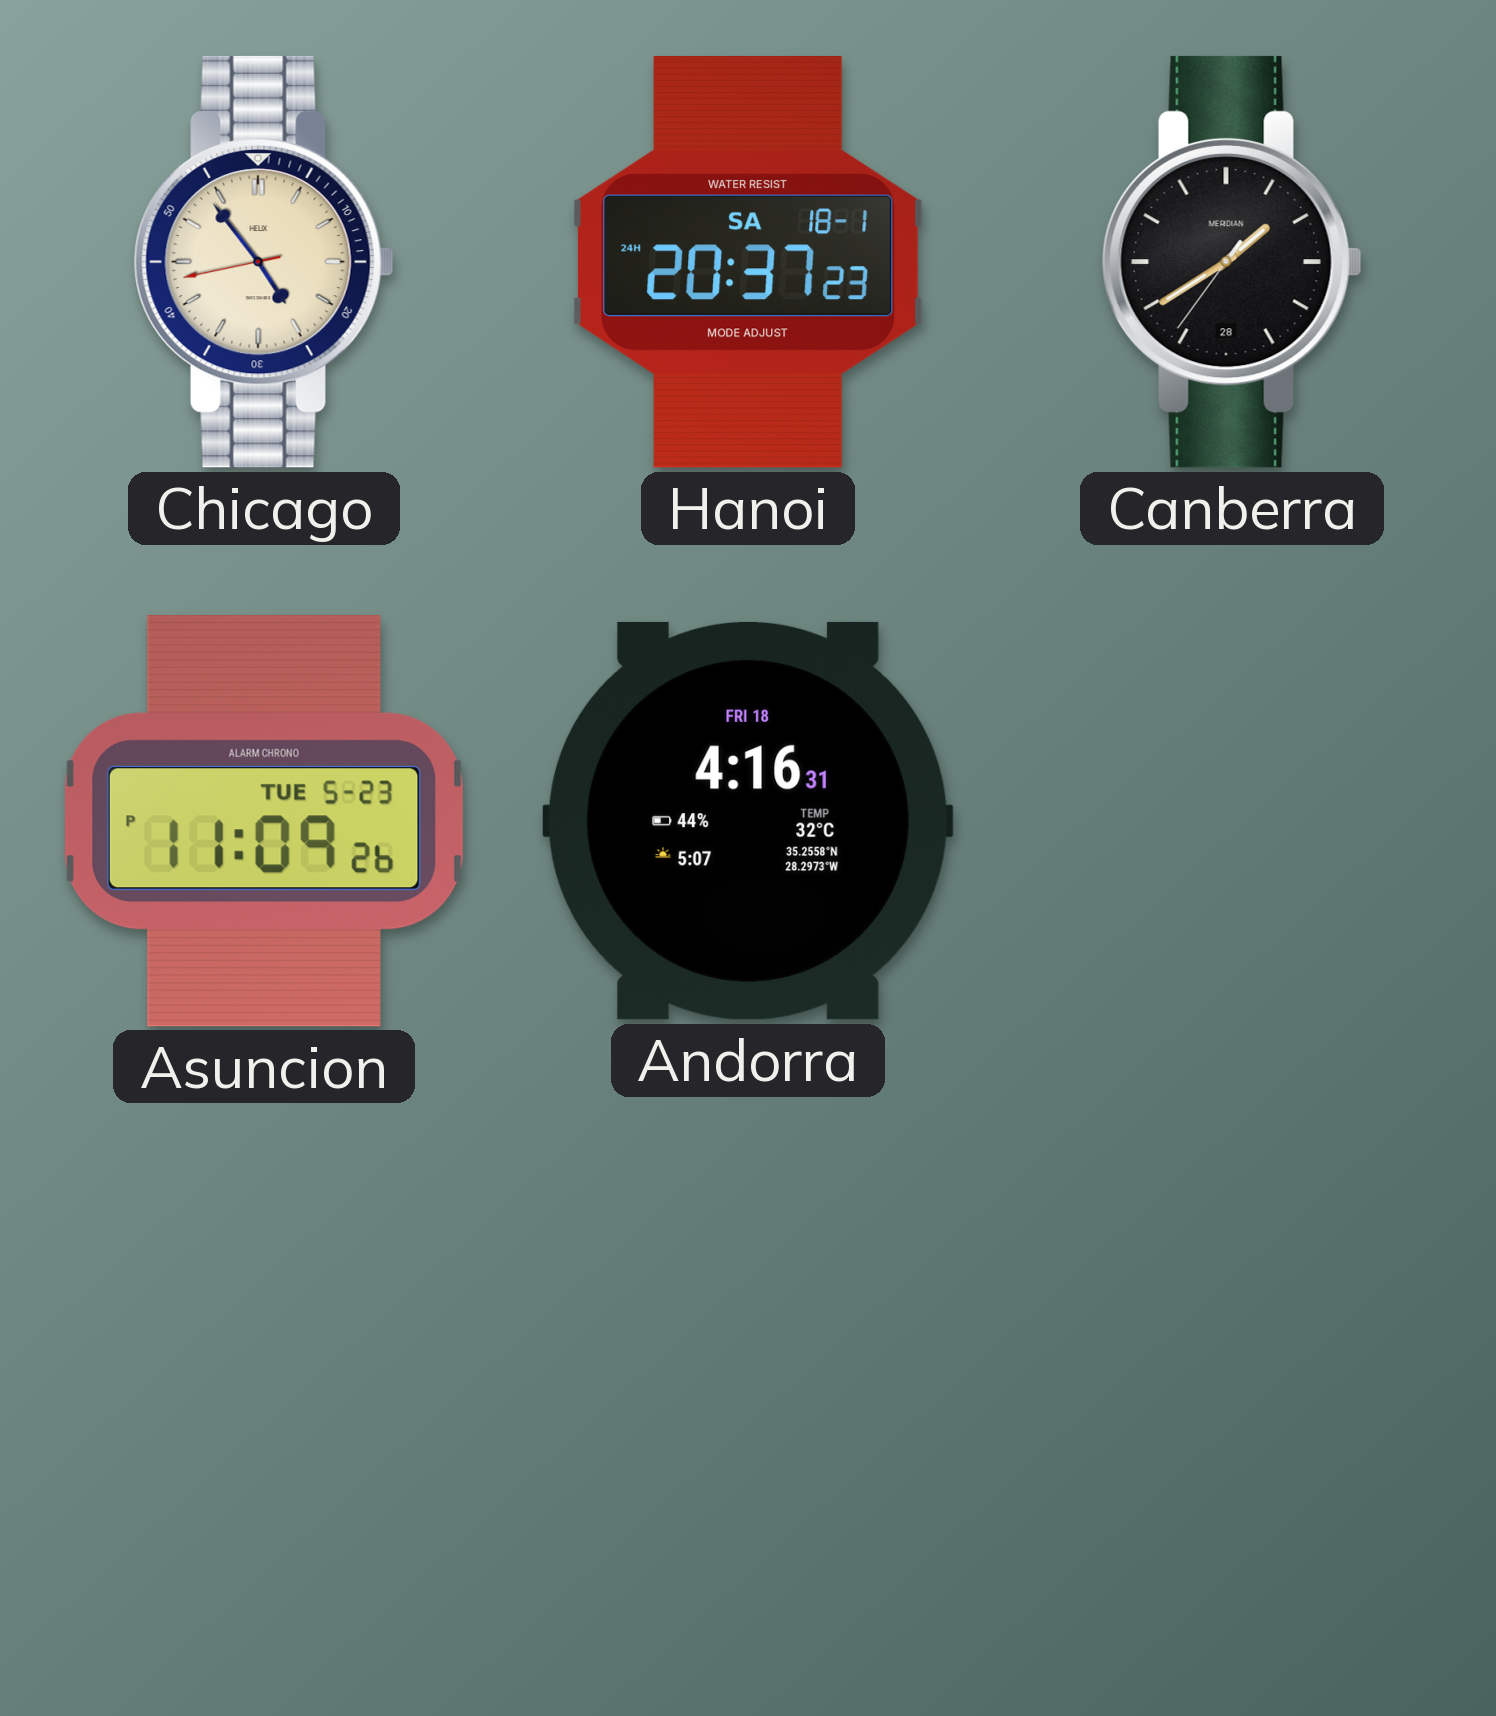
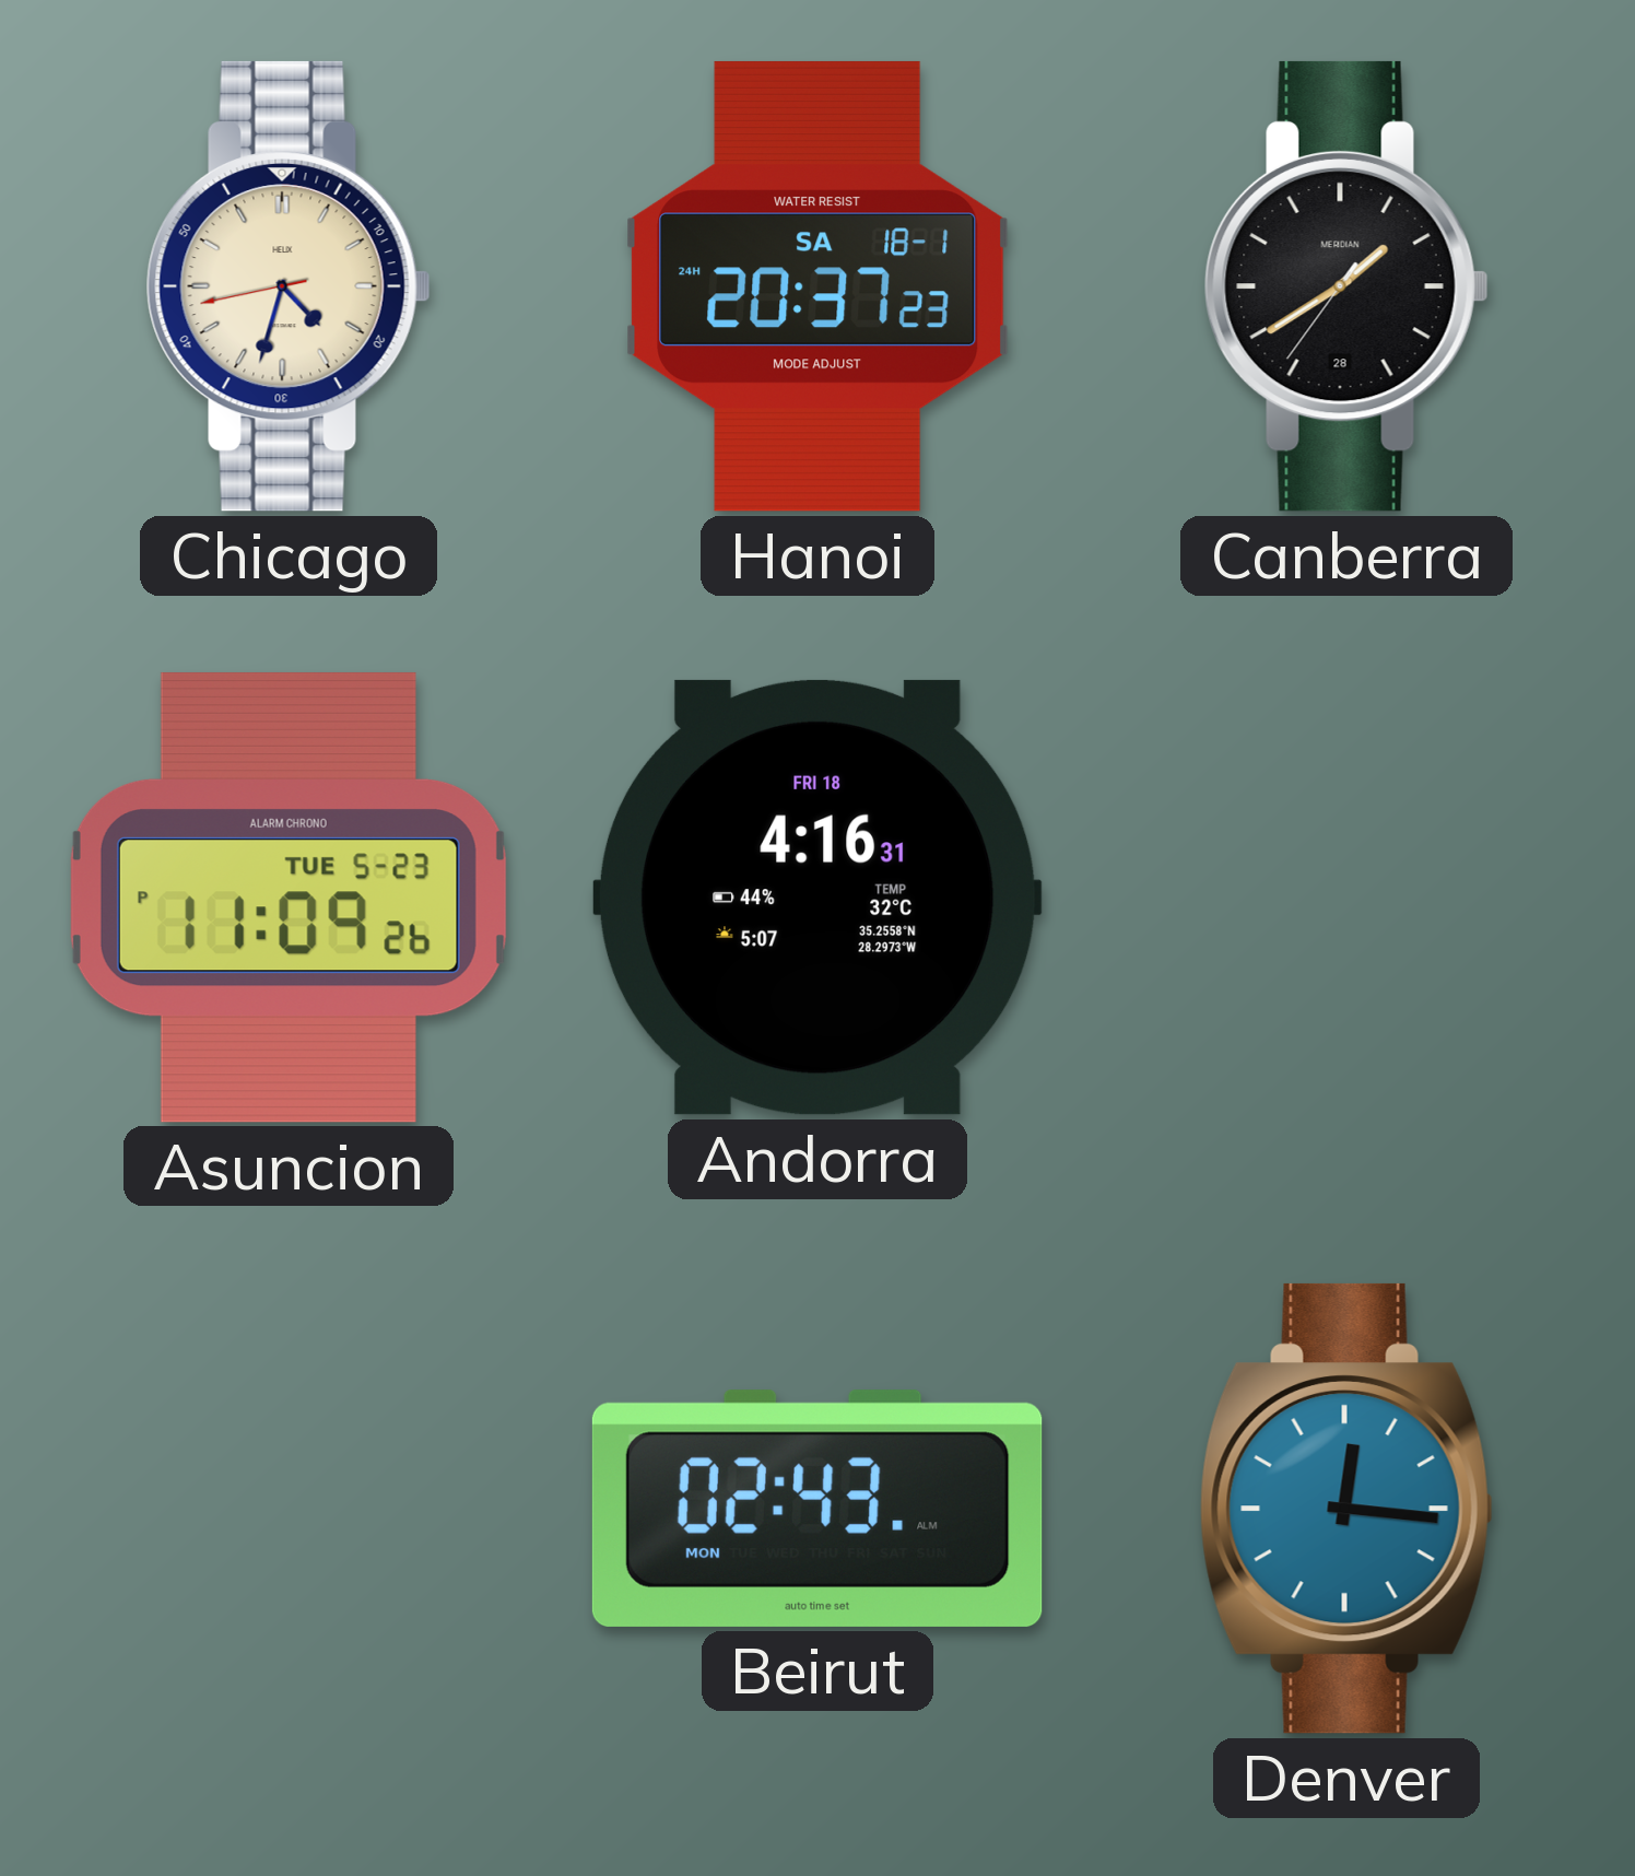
Chicago: 4:53 -> 4:32 (289, 286)
Beirut: none -> 02:43 (818, 1509)
Denver: none -> 12:16 (1346, 1509)
